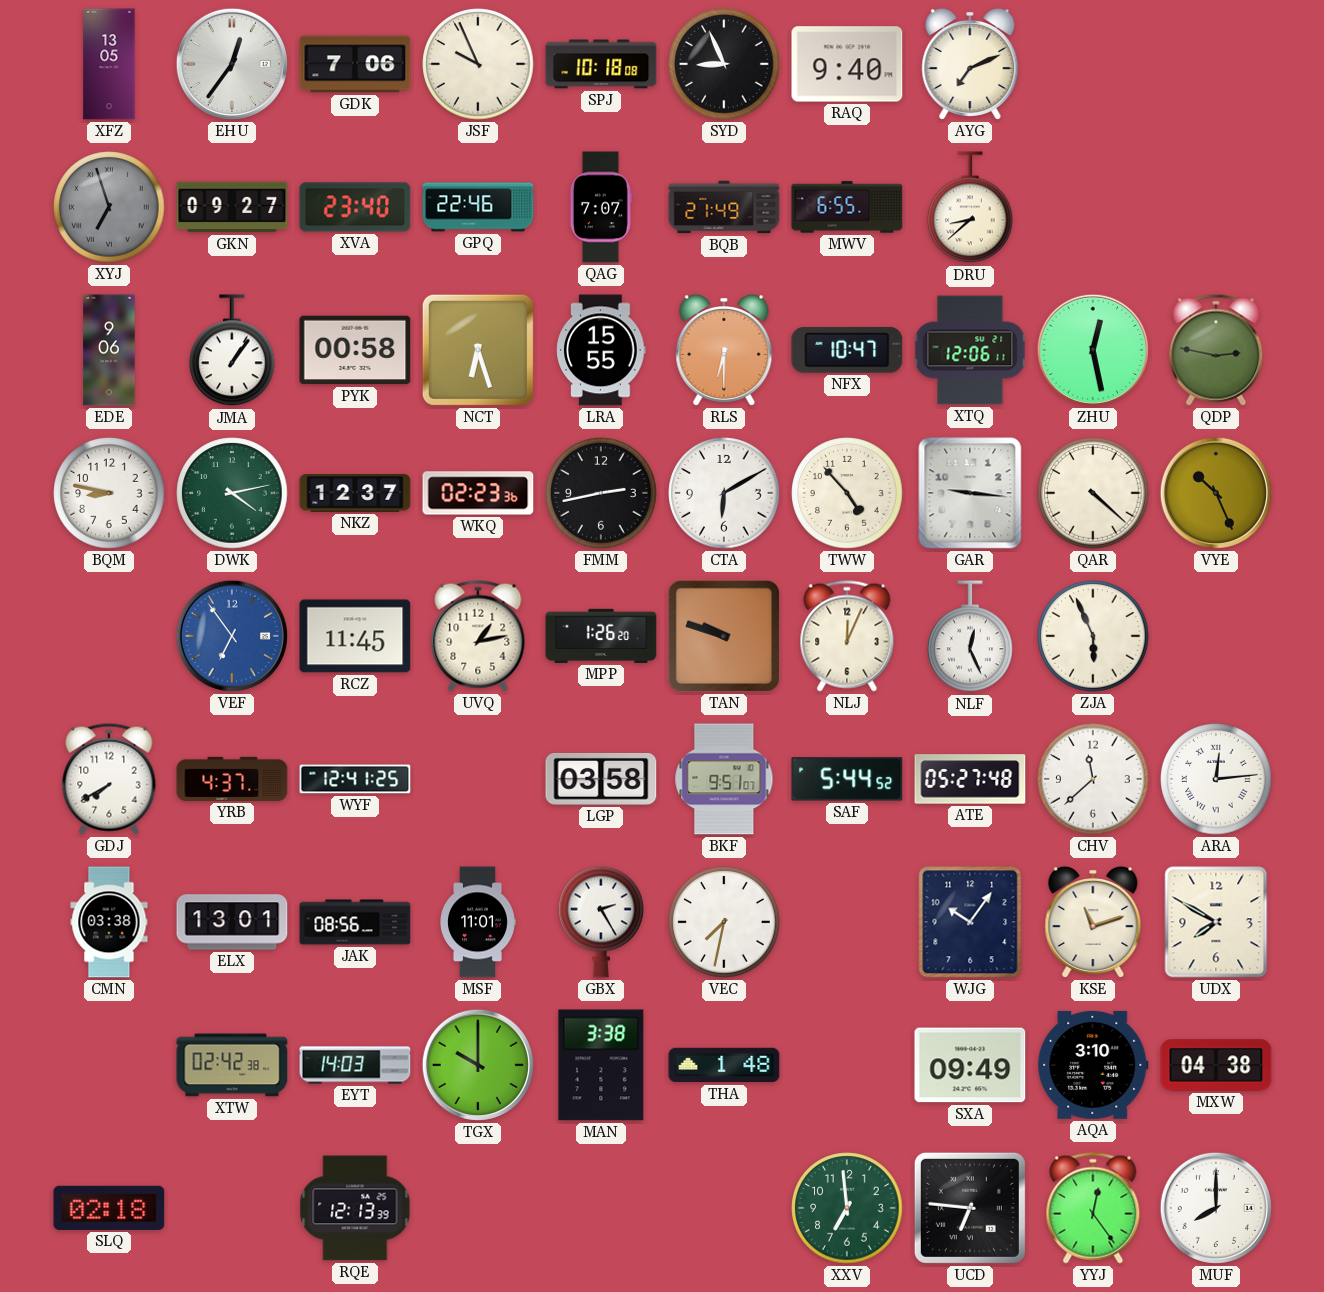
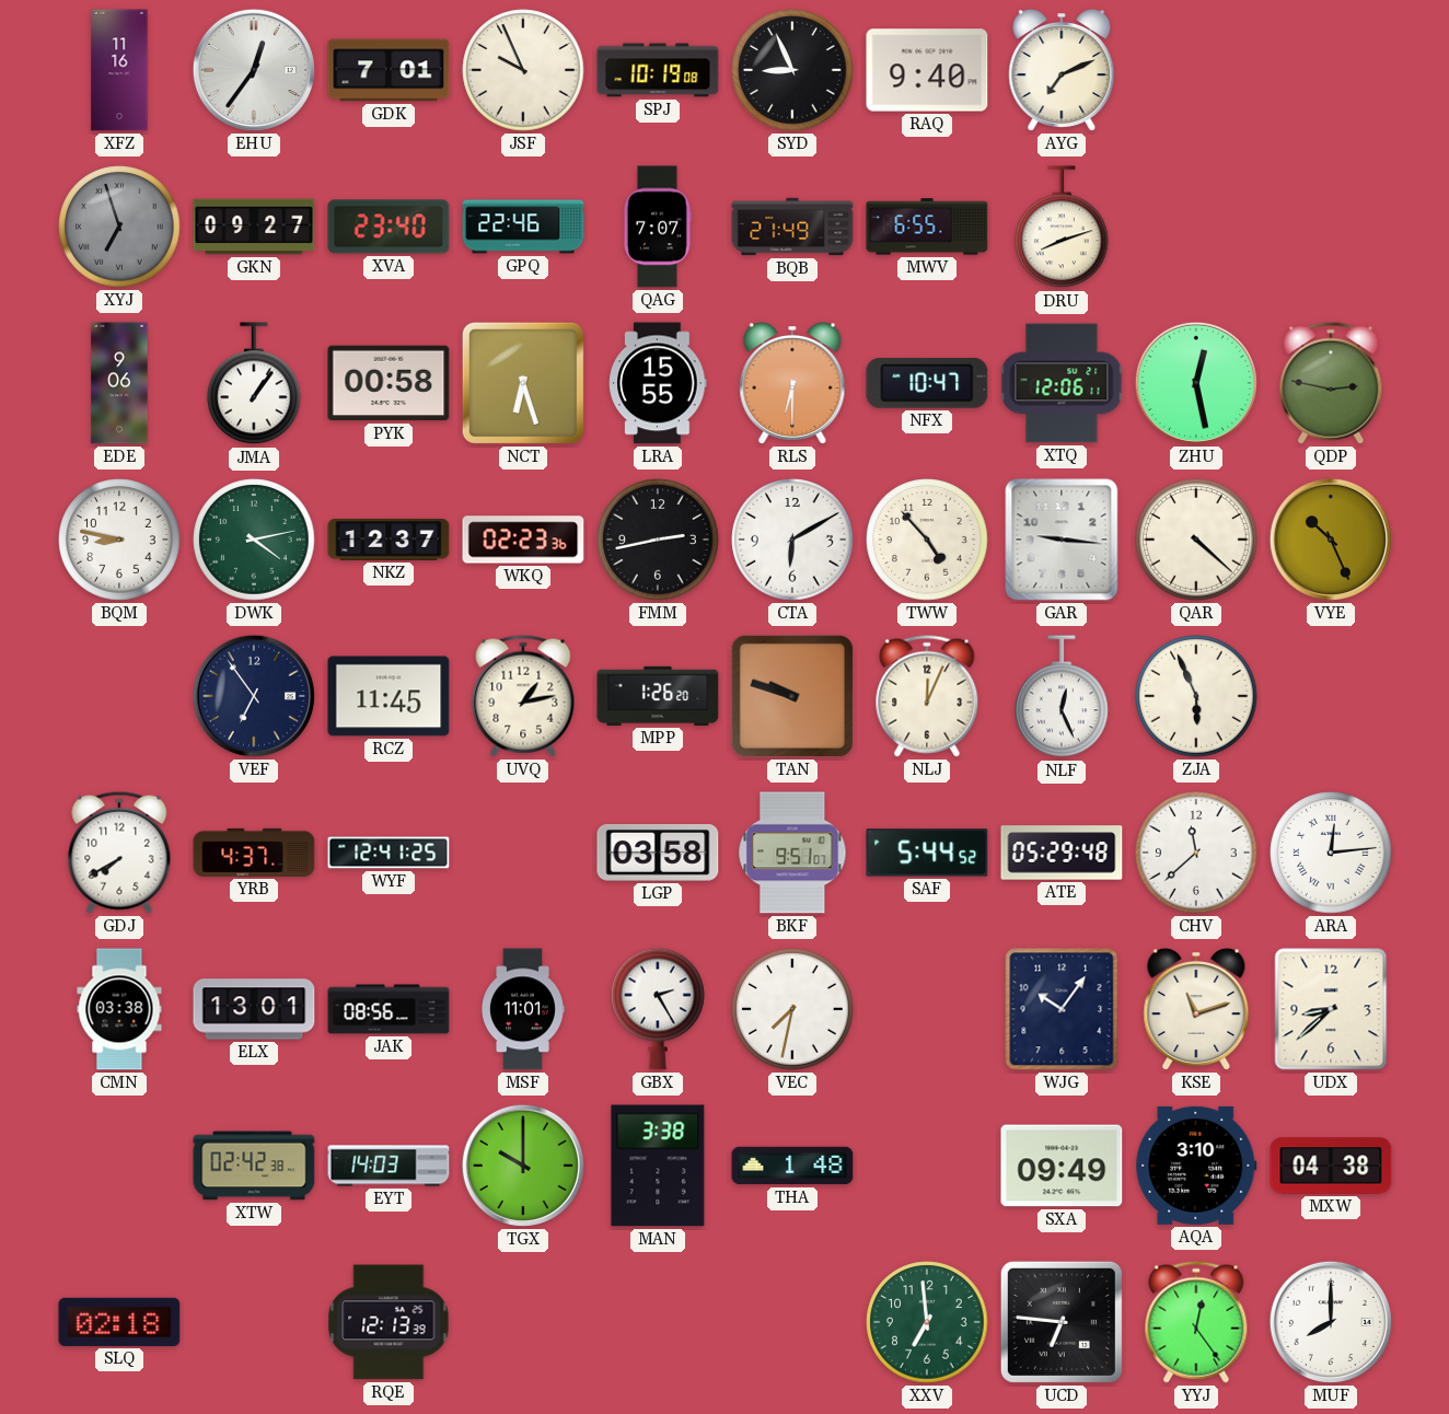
XFZ: 13:05 -> 11:16 (119, 70)
GDK: 7:06 -> 7:01 (389, 70)
SPJ: 10:18 -> 10:19 (658, 70)
DRU: 8:38 -> 8:12 (1062, 228)
VEF dial: blue -> navy (254, 696)
ATE: 05:27 -> 05:29 (1062, 853)
UDX: 7:50 -> 8:38 (1331, 1009)
